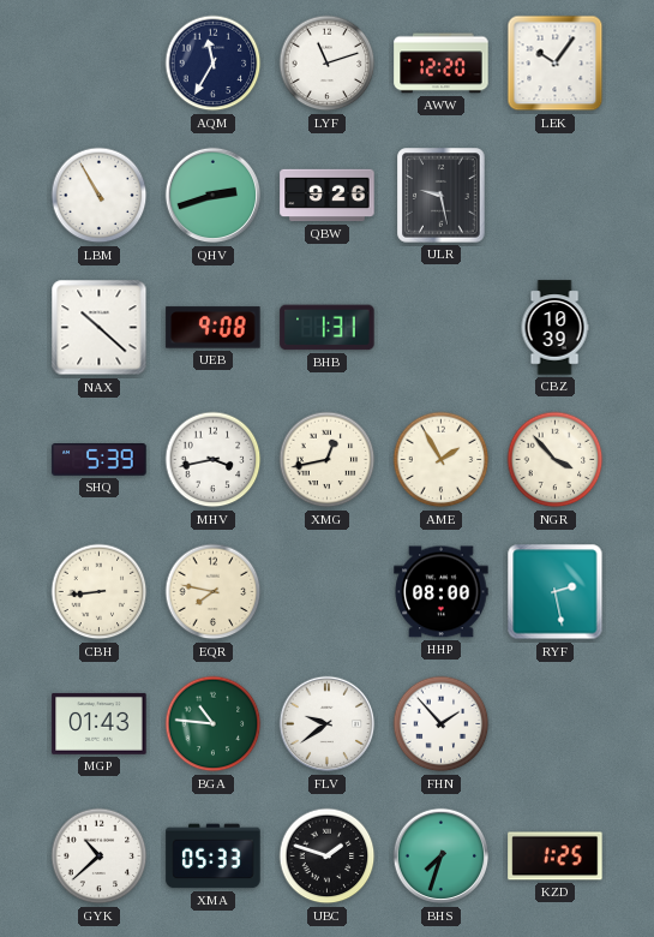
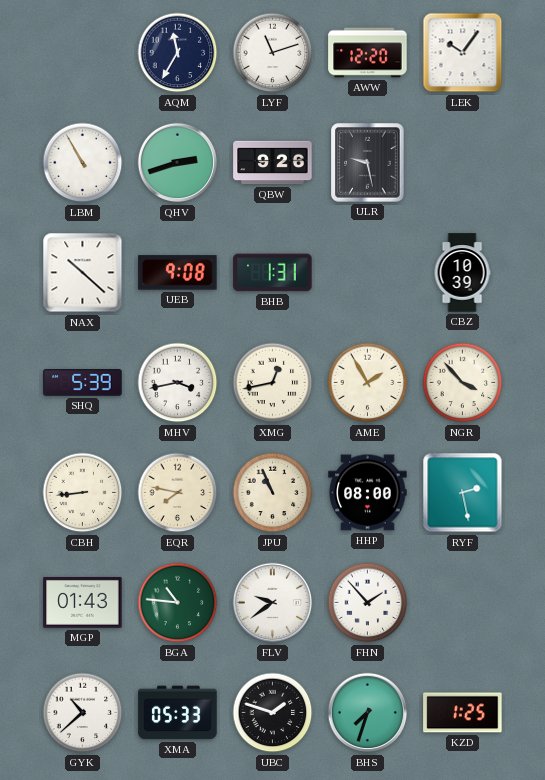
JPU: none -> 10:56 (273, 493)
